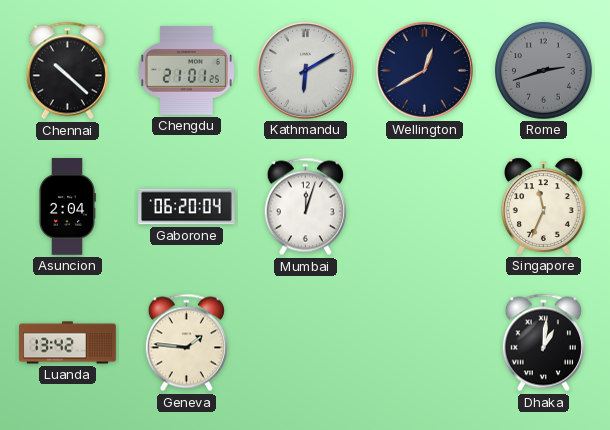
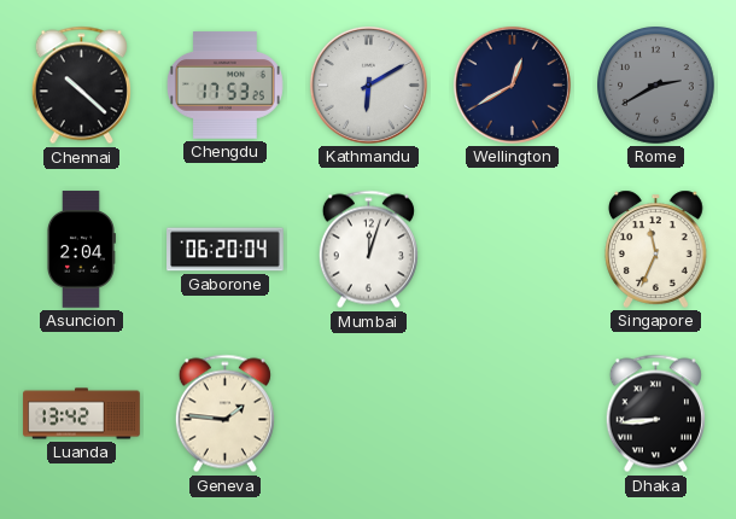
Chengdu: 21:01 -> 17:53 (224, 86)
Rome: 2:42 -> 2:40 (656, 86)
Dhaka: 1:01 -> 8:44 (655, 414)
